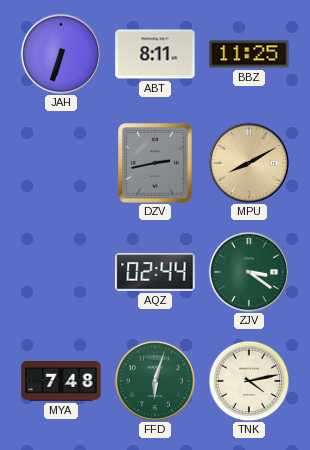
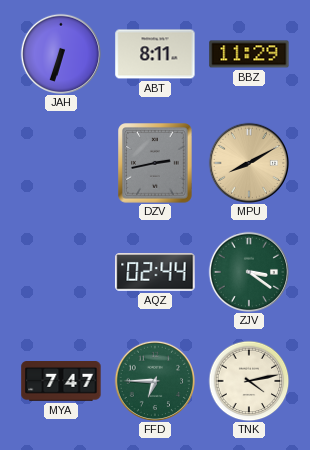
BBZ: 11:25 -> 11:29 (249, 54)
MYA: 7:48 -> 7:47 (61, 382)
FFD: 6:03 -> 6:45 (154, 380)
